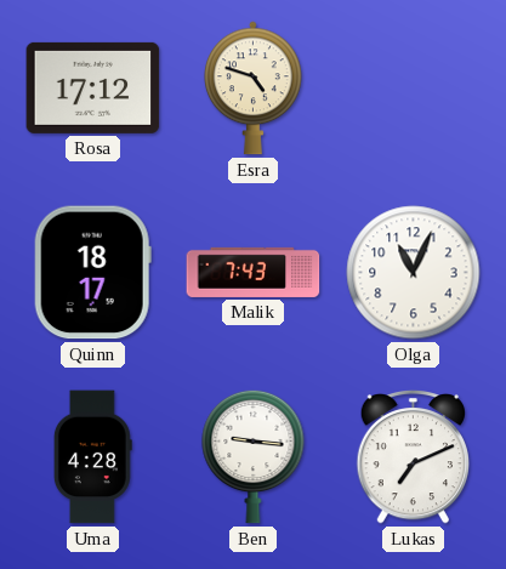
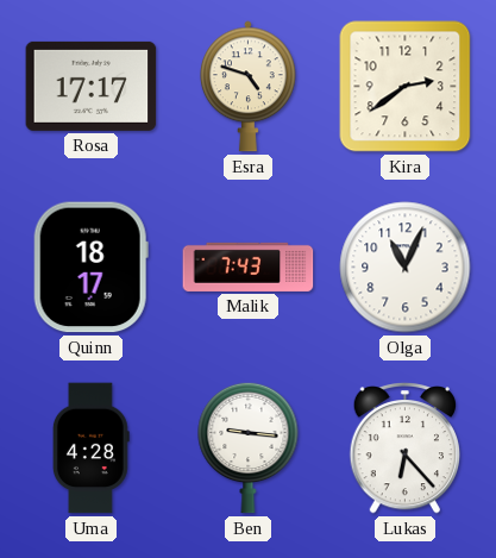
Rosa: 17:12 -> 17:17 (92, 86)
Kira: none -> 2:39 (406, 87)
Lukas: 7:11 -> 6:23 (404, 447)
